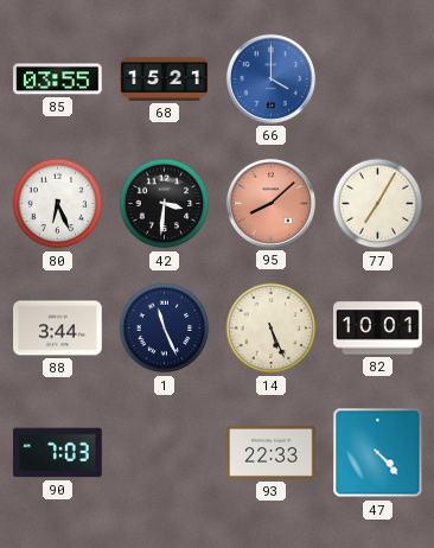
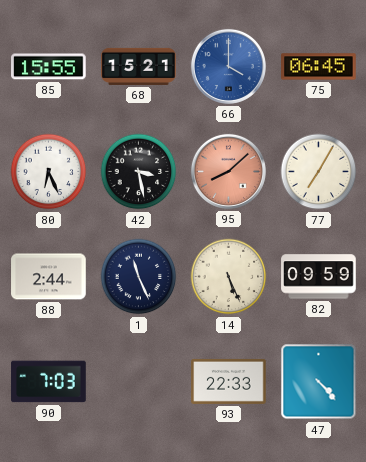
85: 03:55 -> 15:55 (49, 67)
75: none -> 06:45 (319, 67)
42: 3:31 -> 3:28 (139, 172)
88: 3:44 -> 2:44 (49, 277)
82: 10:01 -> 09:59 (319, 277)
